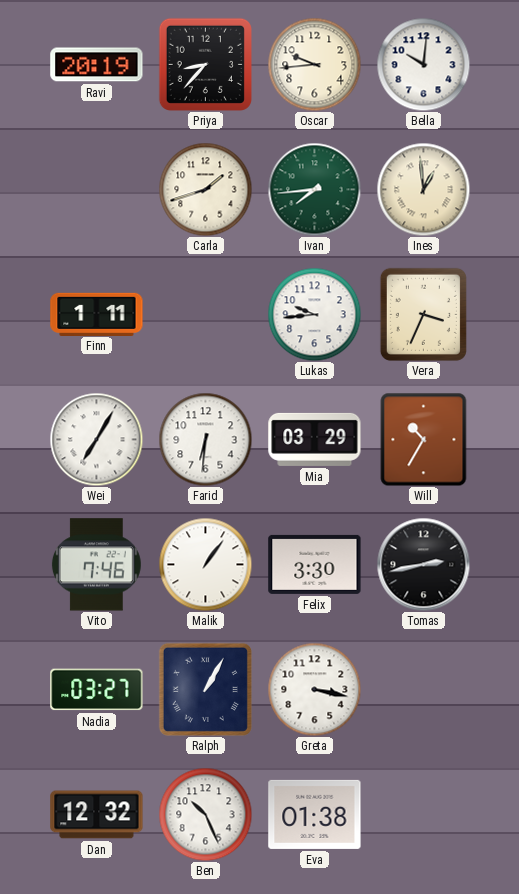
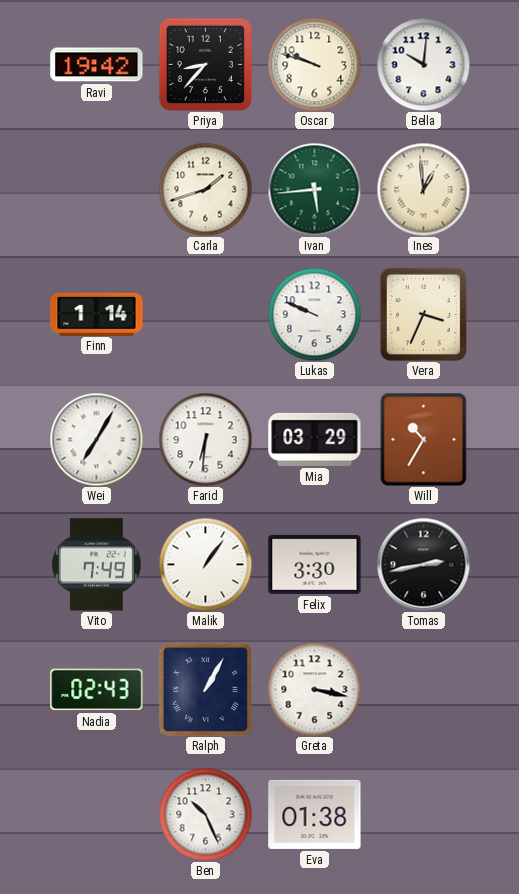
Ravi: 20:19 -> 19:42 (97, 65)
Oscar: 9:44 -> 9:48 (314, 64)
Ivan: 7:44 -> 5:44 (314, 189)
Finn: 1:11 -> 1:14 (97, 314)
Lukas: 9:44 -> 9:49 (314, 314)
Vito: 7:46 -> 7:49 (96, 565)
Nadia: 03:27 -> 02:43 (97, 690)
Dan: 12:32 -> none (97, 815)
